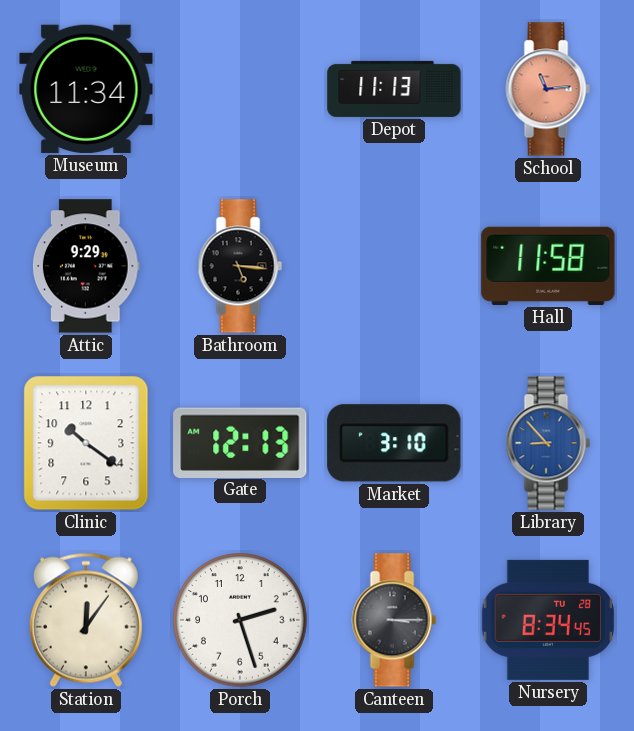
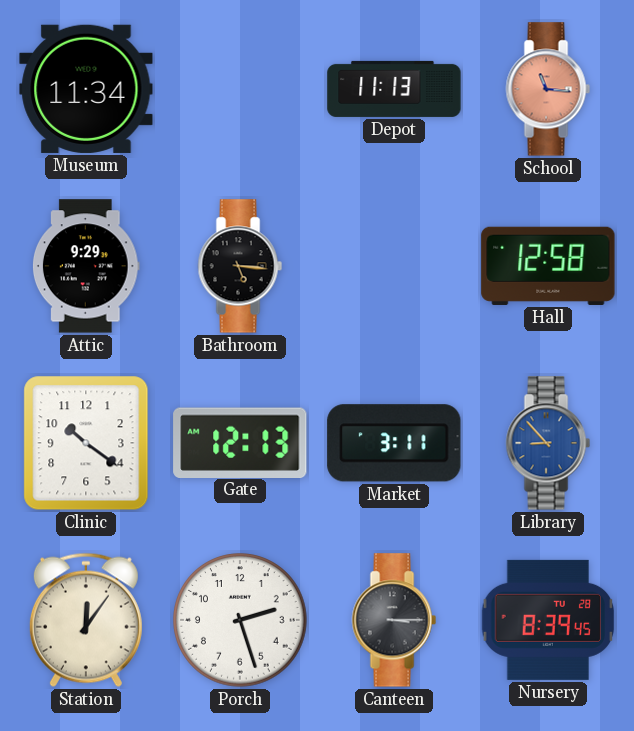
School: 11:14 -> 11:16 (548, 89)
Hall: 11:58 -> 12:58 (548, 266)
Market: 3:10 -> 3:11 (394, 443)
Nursery: 8:34 -> 8:39 (548, 620)
